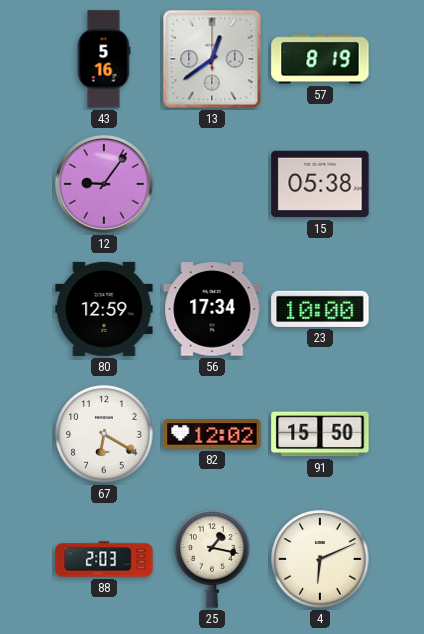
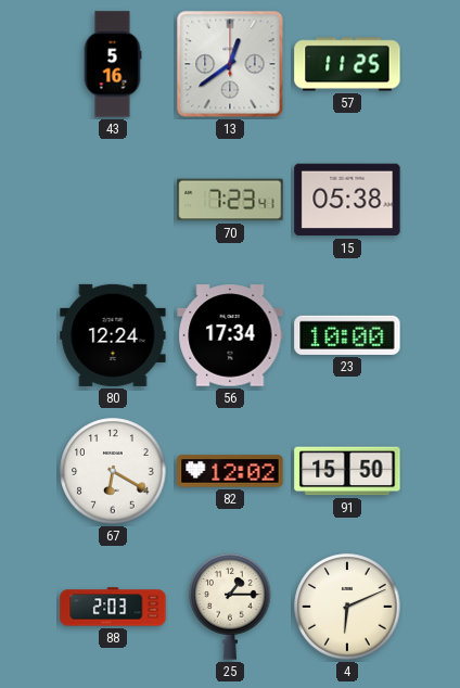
57: 8:19 -> 11:25 (347, 64)
12: 9:06 -> none (105, 185)
70: none -> 7:23 (230, 200)
80: 12:59 -> 12:24 (113, 335)
25: 1:17 -> 1:15 (230, 607)
